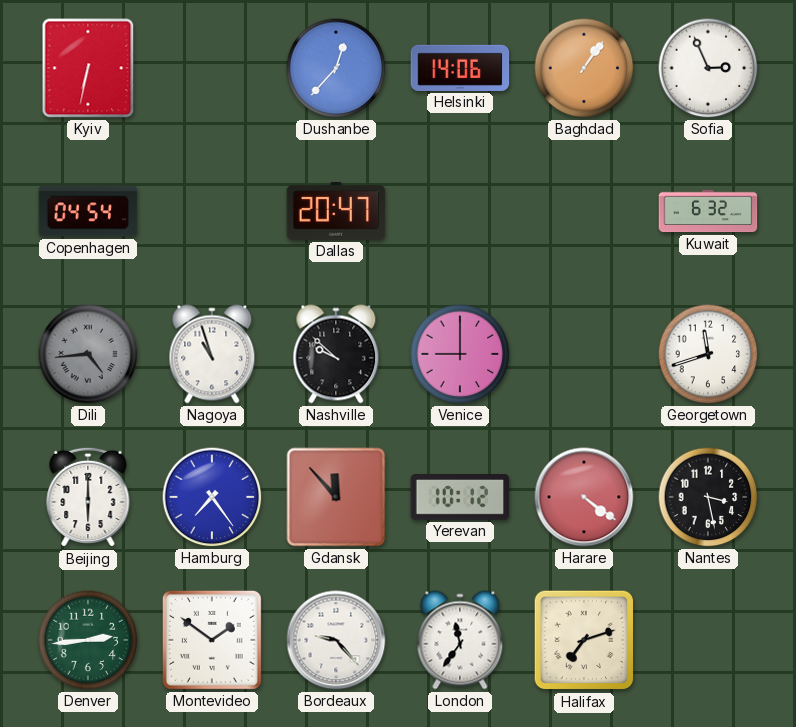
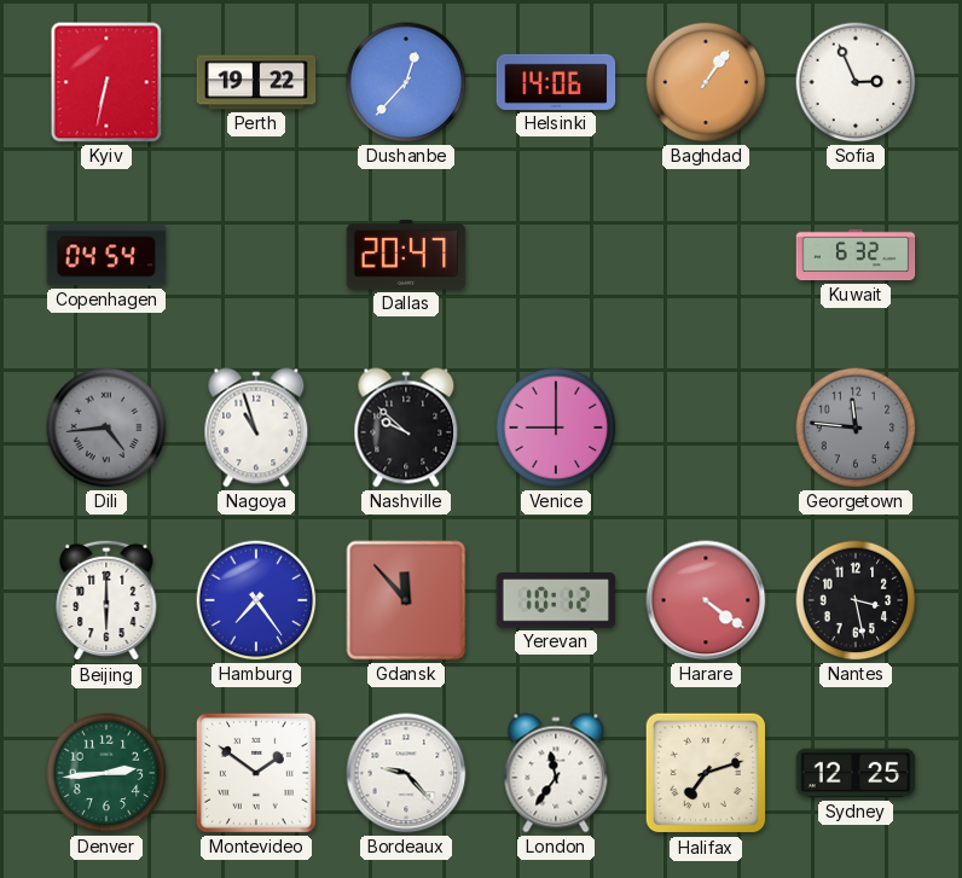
Perth: none -> 19:22 (256, 82)
Georgetown: 11:42 -> 11:46 (856, 428)
Georgetown dial: white -> grey (856, 428)
Sydney: none -> 12:25 (856, 773)
